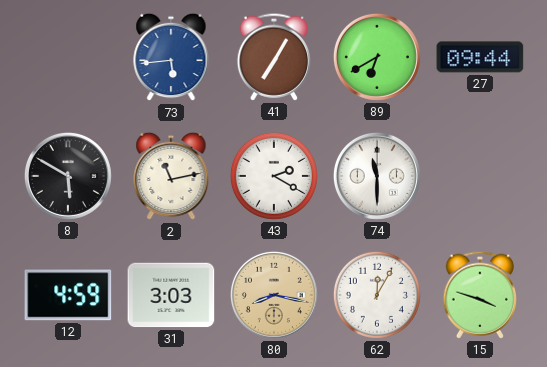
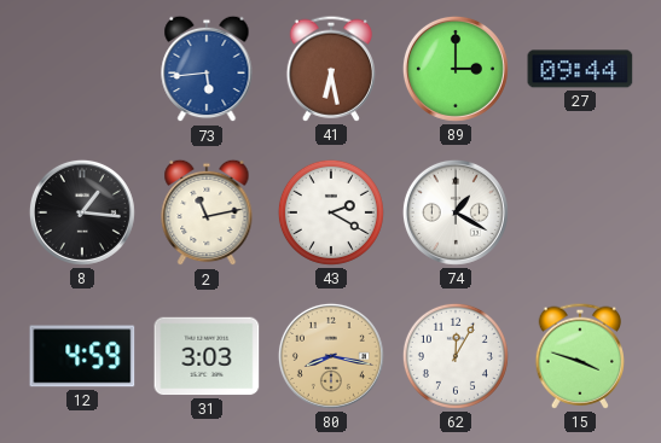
41: 7:05 -> 6:28 (330, 69)
89: 6:40 -> 3:00 (456, 69)
8: 5:50 -> 1:16 (82, 212)
74: 11:30 -> 1:20 (456, 212)
